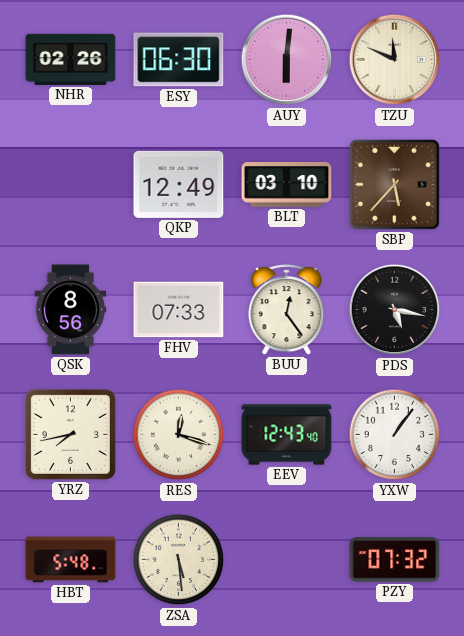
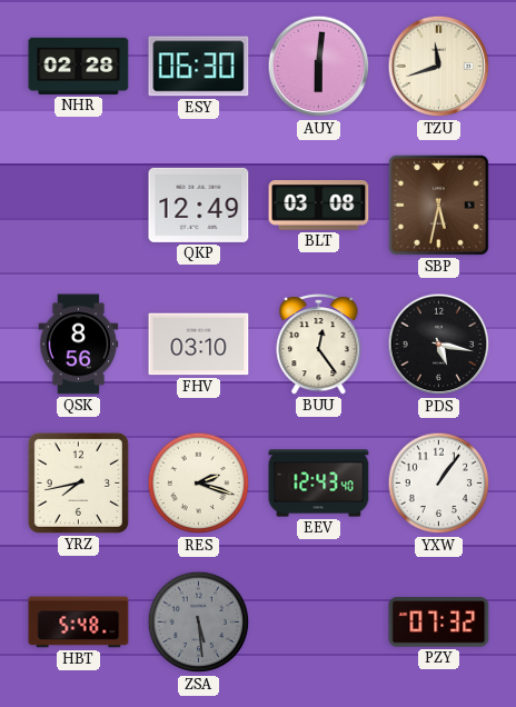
NHR: 02:26 -> 02:28 (79, 66)
TZU: 11:49 -> 11:42 (439, 67)
BLT: 03:10 -> 03:08 (319, 206)
SBP: 5:37 -> 5:32 (438, 205)
FHV: 07:33 -> 03:10 (199, 345)
RES: 12:18 -> 2:18 (199, 484)
ZSA dial: cream -> grey (199, 623)
